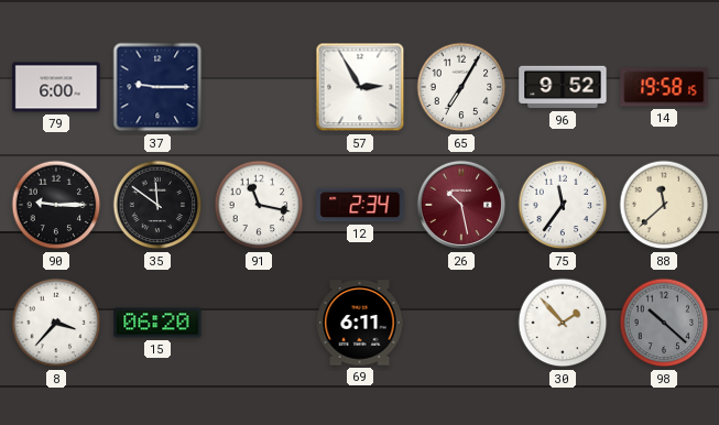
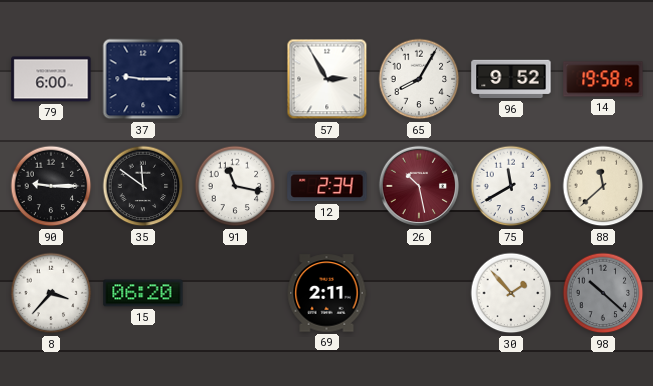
65: 7:05 -> 8:05 (419, 79)
75: 11:36 -> 11:40 (511, 186)
69: 6:11 -> 2:11 (327, 293)
